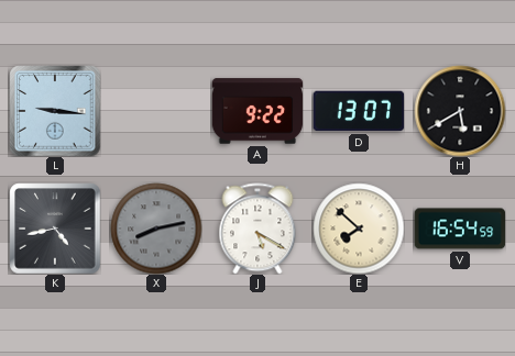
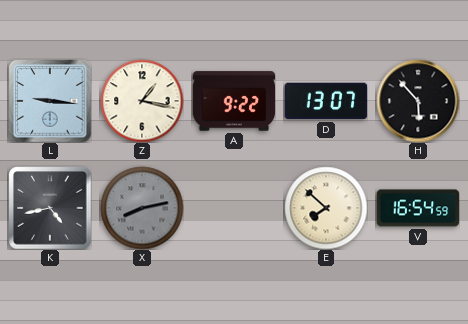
Z: none -> 1:17 (142, 101)
H: 5:40 -> 5:53 (418, 101)
J: 5:20 -> none (257, 229)
